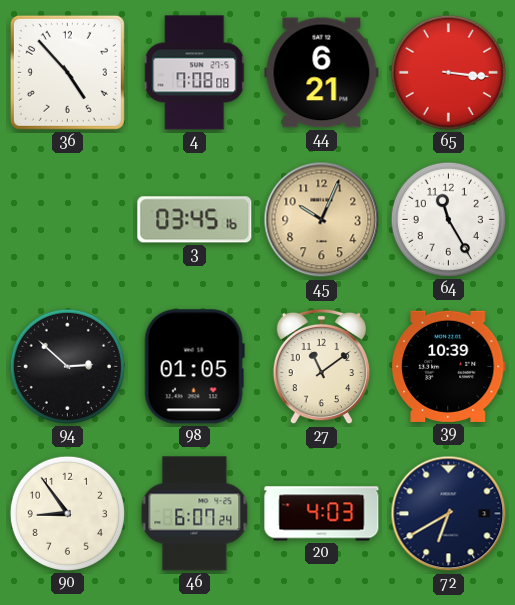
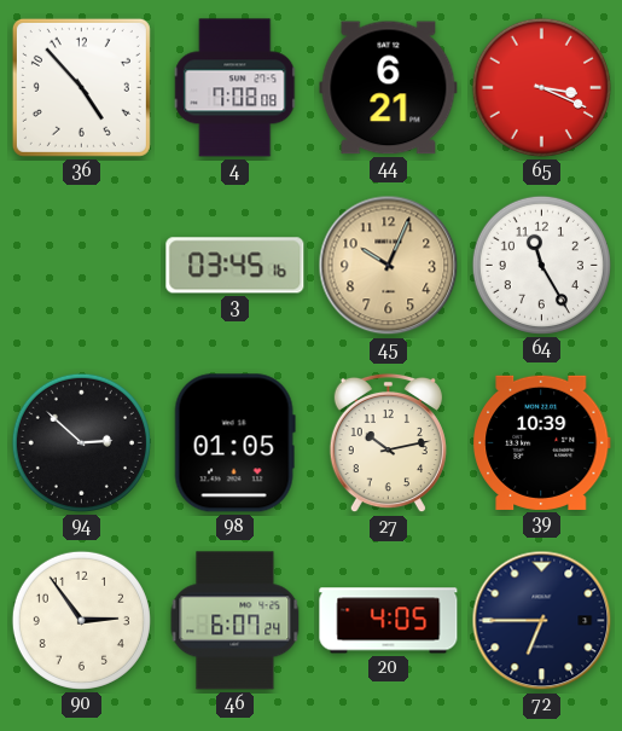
65: 3:16 -> 3:19 (541, 87)
27: 11:09 -> 10:13 (388, 443)
90: 8:54 -> 2:54 (81, 620)
20: 4:03 -> 4:05 (389, 621)
72: 6:40 -> 6:45 (542, 621)
